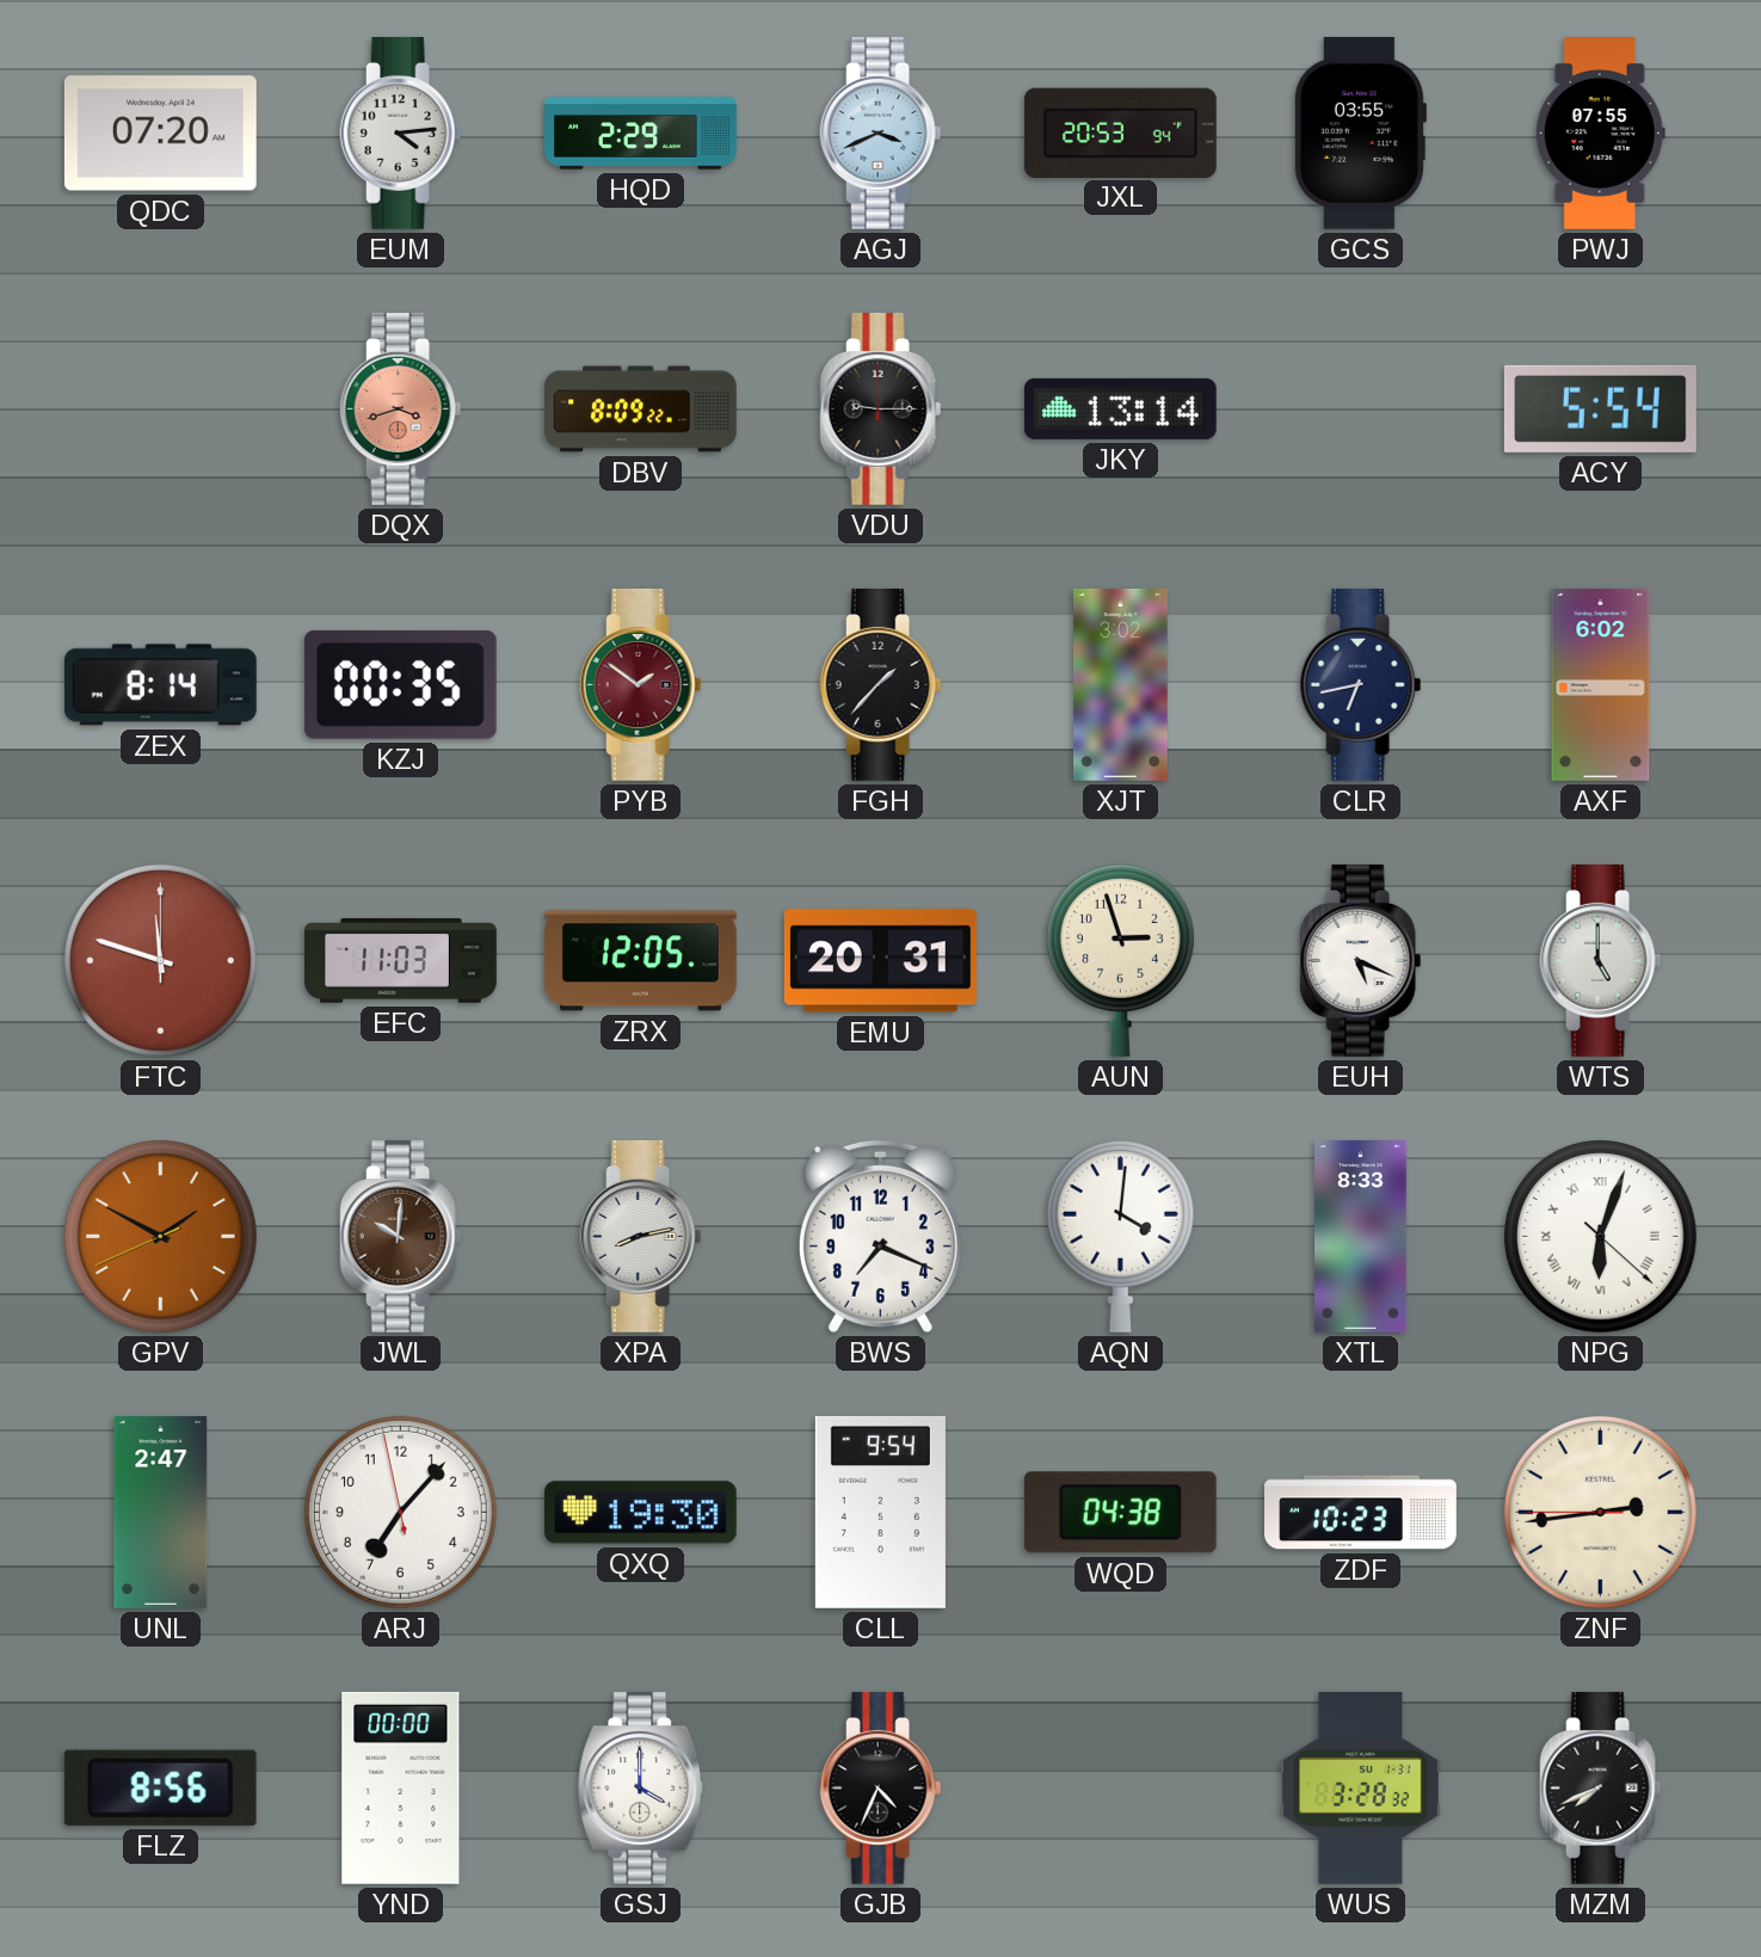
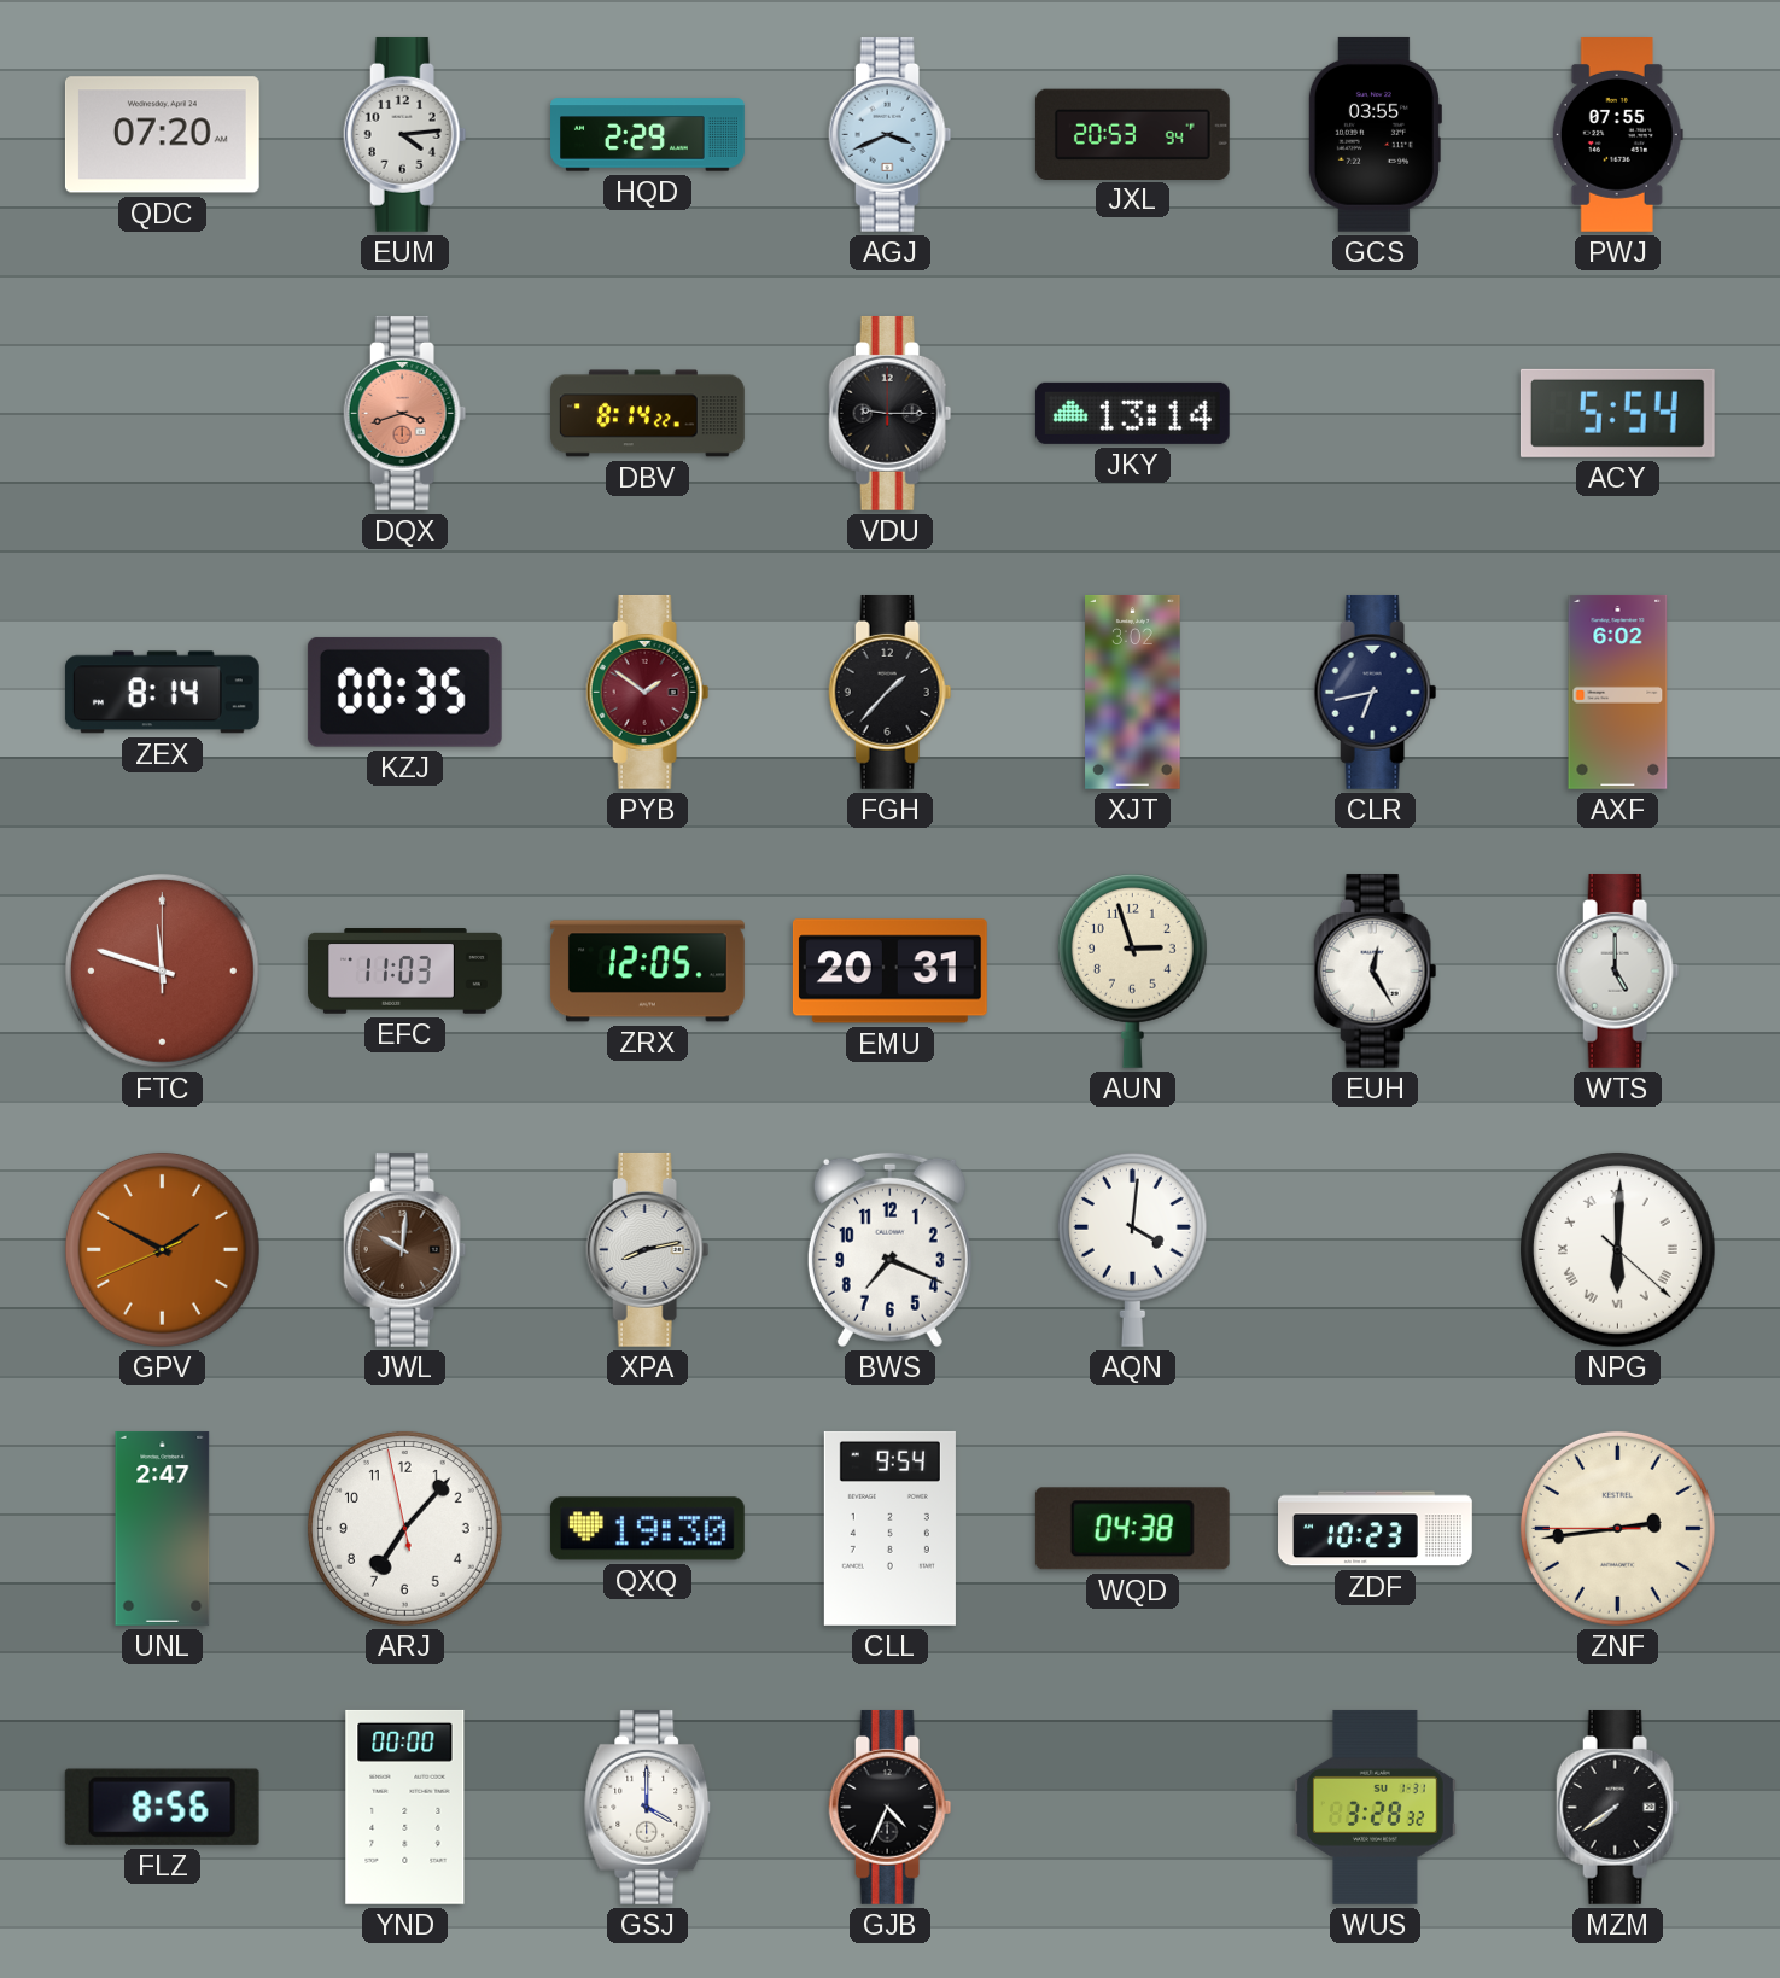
DBV: 8:09 -> 8:14 (648, 414)
EUH: 5:19 -> 12:25 (1376, 970)
XTL: 8:33 -> none (1361, 1237)
NPG: 6:03 -> 6:00 (1617, 1249)
MZM: 7:41 -> 7:39 (1618, 1807)
